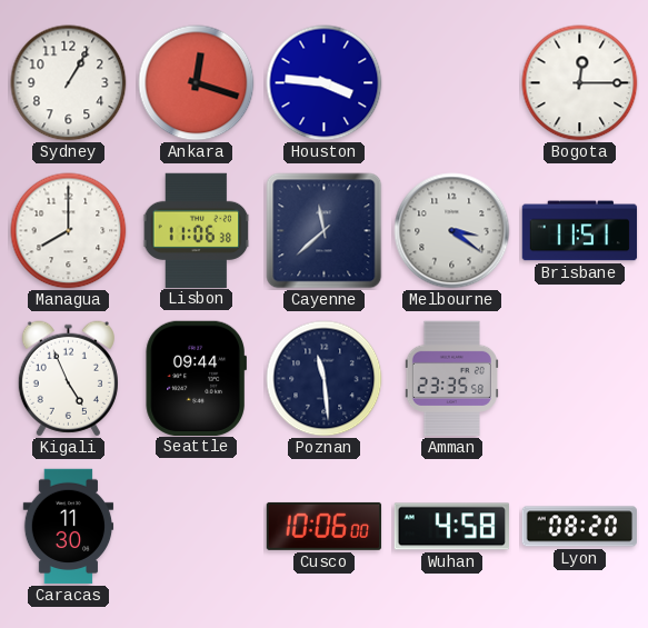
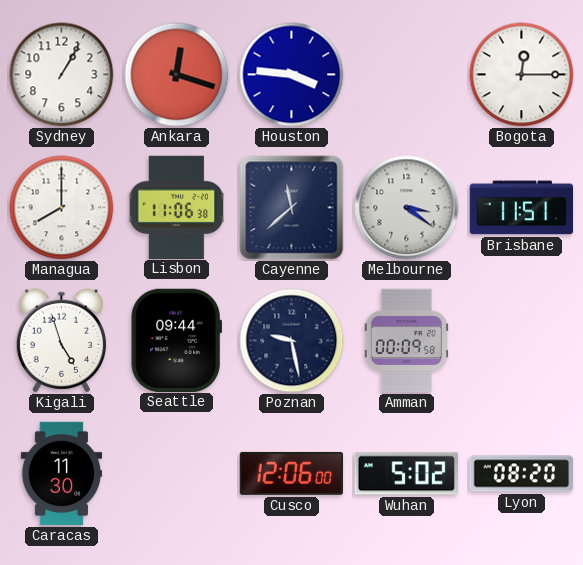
Kigali: 4:56 -> 4:57 (61, 341)
Poznan: 11:29 -> 9:28 (292, 341)
Amman: 23:35 -> 00:09 (406, 341)
Cusco: 10:06 -> 12:06 (292, 473)
Wuhan: 4:58 -> 5:02 (406, 474)
